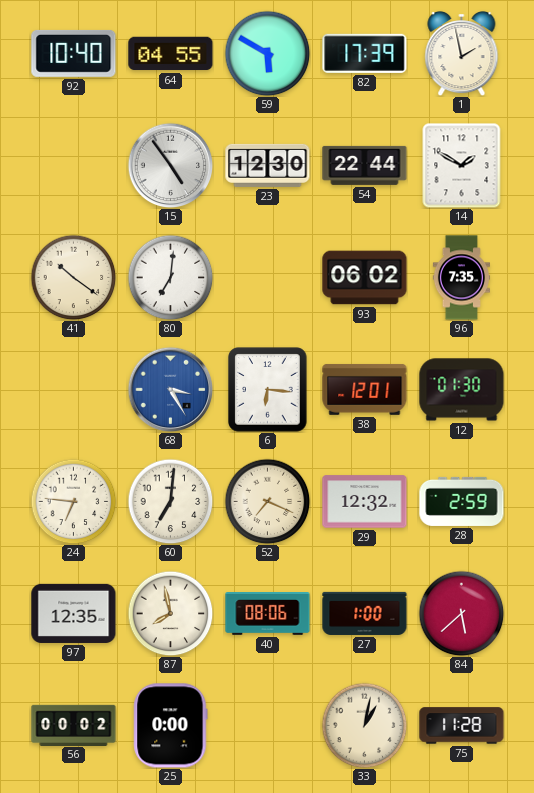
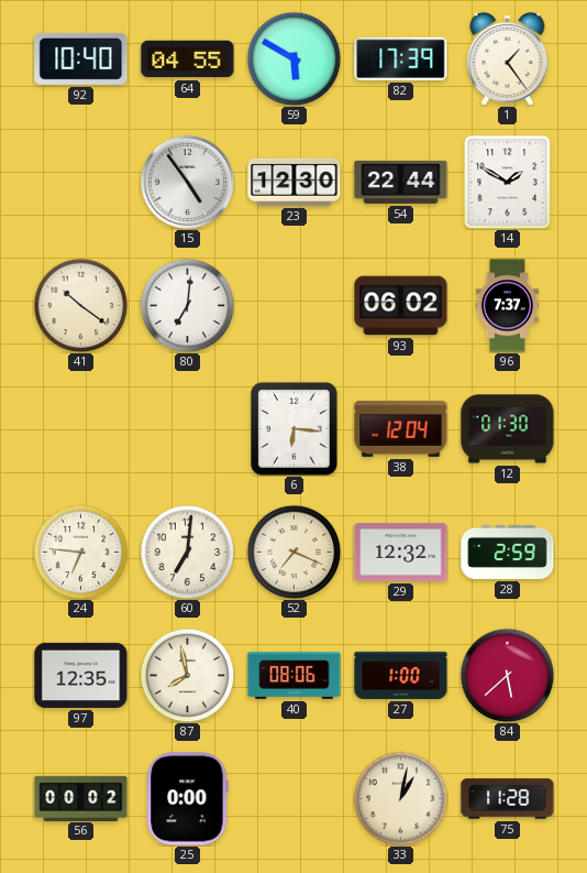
1: 1:58 -> 1:24 (508, 58)
96: 7:35 -> 7:37 (507, 306)
68: 3:25 -> none (170, 389)
38: 12:01 -> 12:04 (401, 429)
